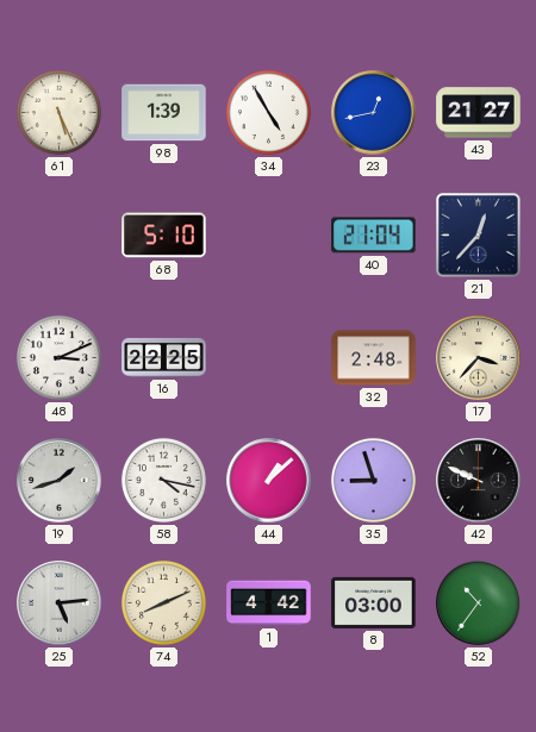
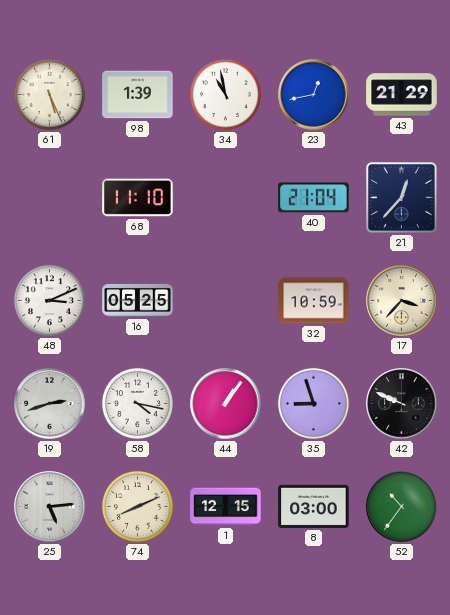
34: 4:55 -> 10:58 (225, 94)
43: 21:27 -> 21:29 (402, 95)
68: 5:10 -> 11:10 (138, 198)
16: 22:25 -> 05:25 (138, 300)
32: 2:48 -> 10:59 (314, 301)
19: 1:42 -> 2:42 (50, 404)
44: 1:08 -> 1:06 (226, 404)
1: 4:42 -> 12:15 (226, 507)
